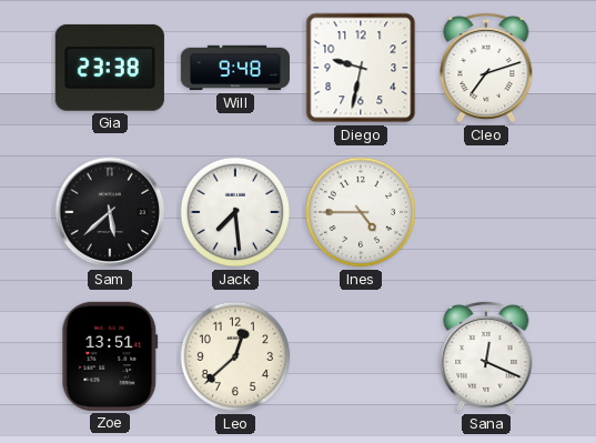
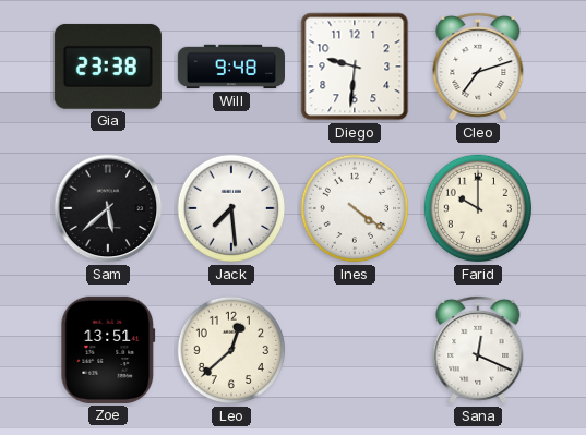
Diego: 9:32 -> 9:31 (355, 67)
Ines: 4:45 -> 4:21 (355, 208)
Farid: none -> 10:00 (478, 208)
